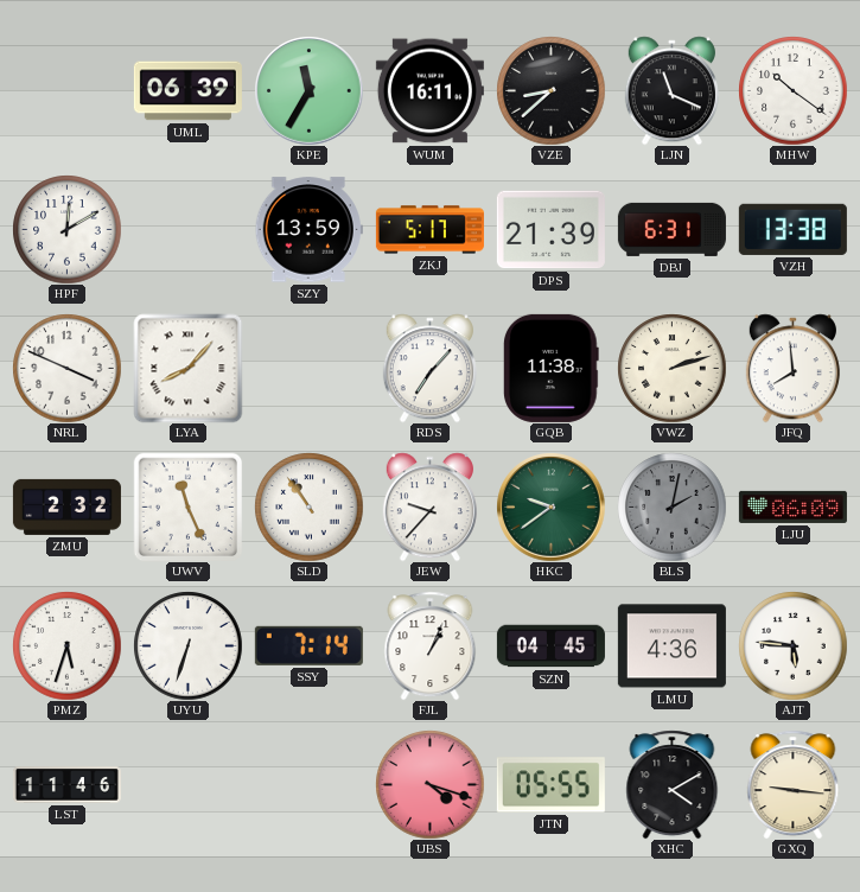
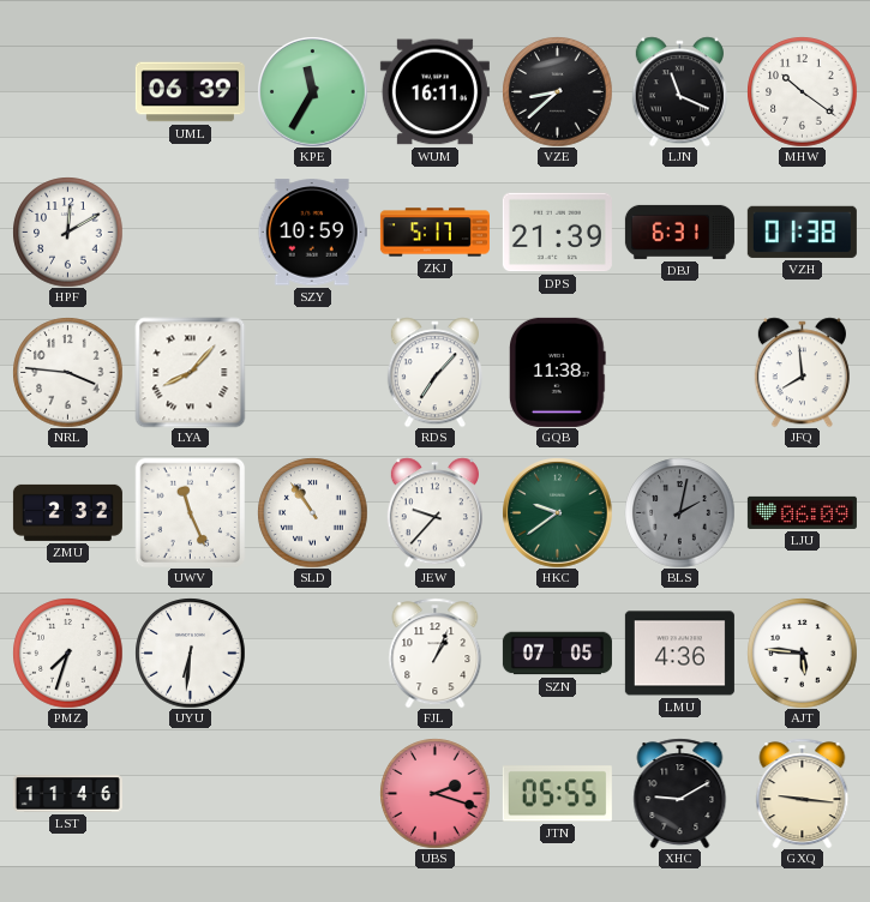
SZY: 13:59 -> 10:59 (312, 233)
VZH: 13:38 -> 01:38 (802, 231)
NRL: 3:49 -> 3:46 (67, 372)
VWZ: 2:12 -> none (671, 368)
PMZ: 5:33 -> 7:33 (67, 653)
UYU: 6:33 -> 6:31 (190, 653)
SSY: 7:14 -> none (308, 645)
SZN: 04:45 -> 07:05 (557, 654)
UBS: 4:18 -> 2:18 (434, 793)
XHC: 4:10 -> 9:10 (680, 793)
